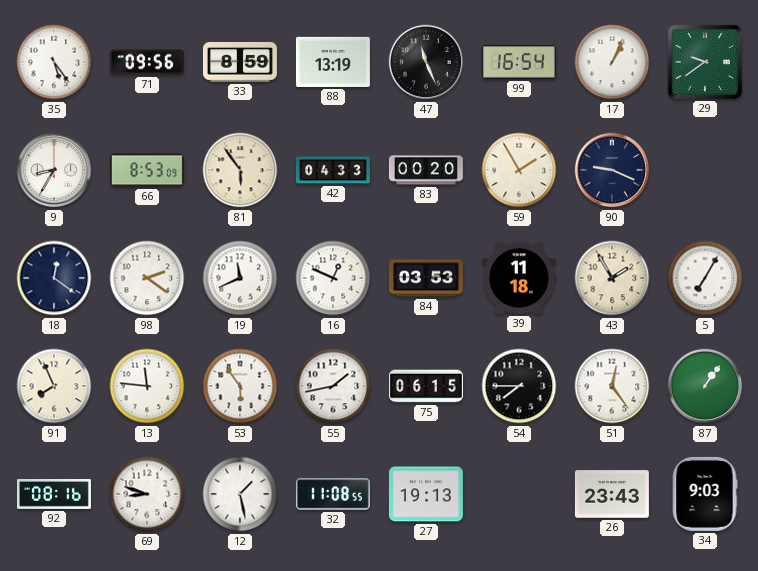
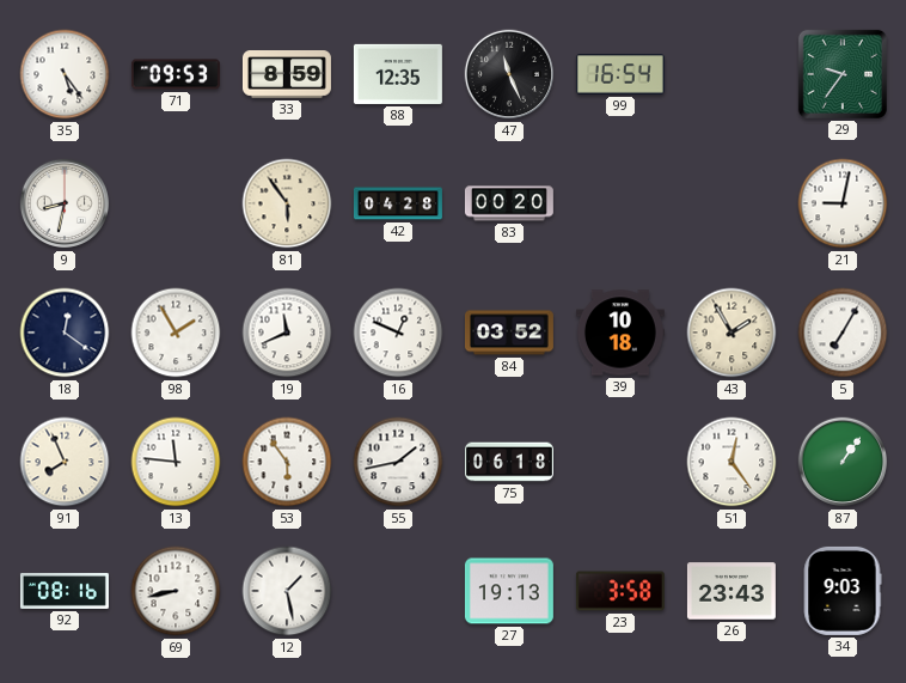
71: 09:56 -> 09:53 (176, 74)
88: 13:19 -> 12:35 (398, 74)
17: 1:04 -> none (612, 62)
29: 9:39 -> 9:36 (843, 74)
9: 8:35 -> 8:32 (65, 203)
66: 8:53 -> none (147, 170)
42: 04:33 -> 04:28 (398, 203)
59: 1:55 -> none (519, 170)
90: 9:19 -> none (612, 170)
21: none -> 9:02 (843, 203)
98: 2:21 -> 1:55 (176, 333)
84: 03:53 -> 03:52 (509, 333)
39: 11:18 -> 10:18 (620, 333)
75: 06:15 -> 06:18 (509, 462)
54: 7:45 -> none (519, 386)
69: 8:48 -> 8:43 (176, 591)
32: 11:08 -> none (333, 494)
23: none -> 3:58 (620, 591)
